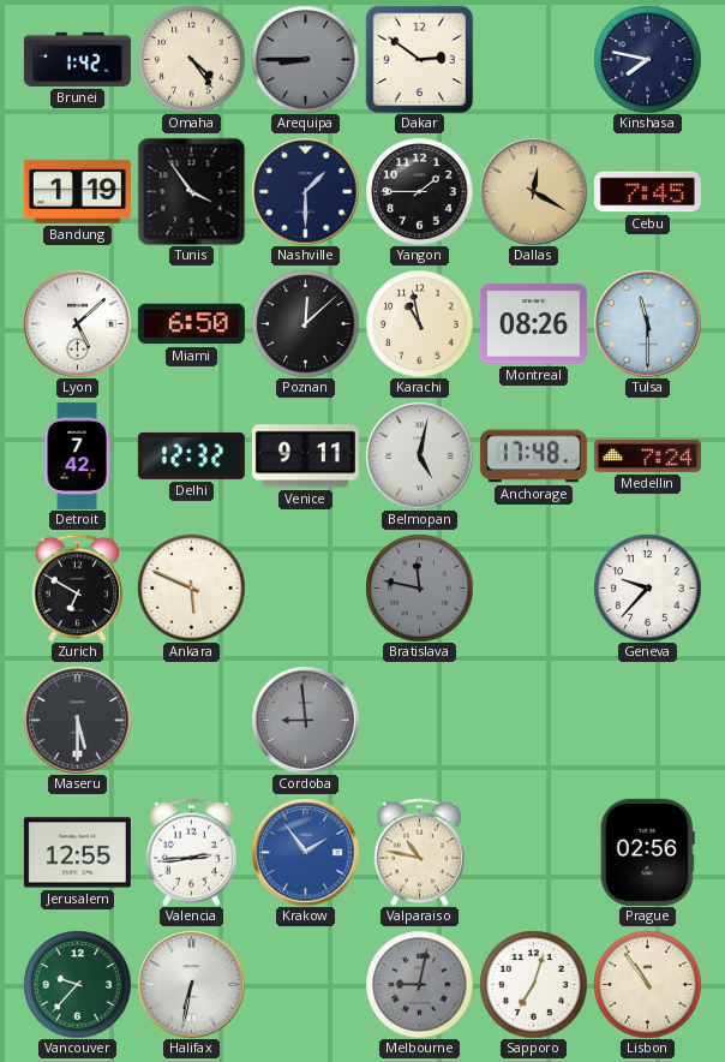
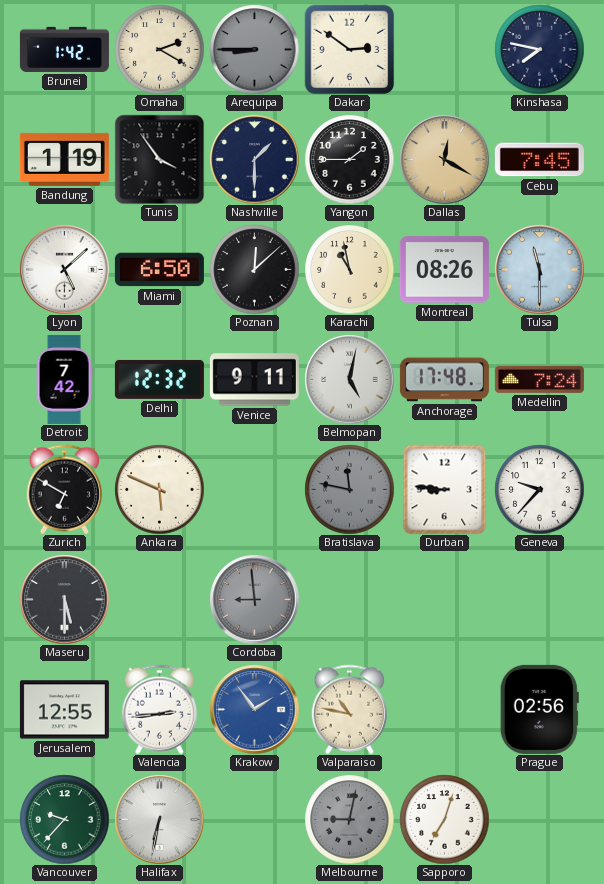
Omaha: 4:24 -> 2:20 (159, 49)
Durban: none -> 8:46 (445, 489)
Lisbon: 10:54 -> none (647, 984)
